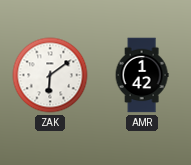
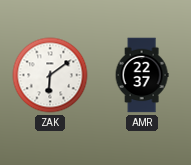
AMR: 1:42 -> 22:37 (142, 75)
